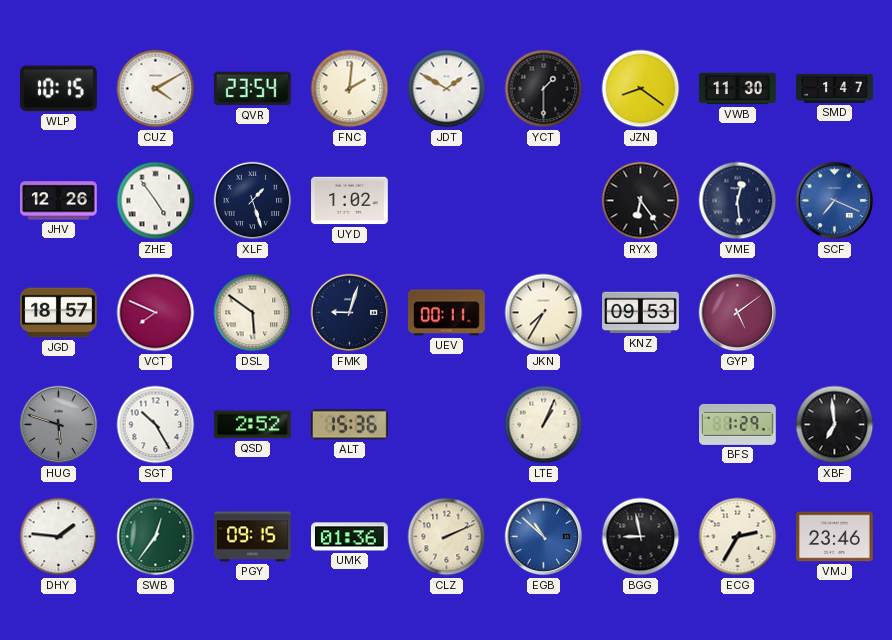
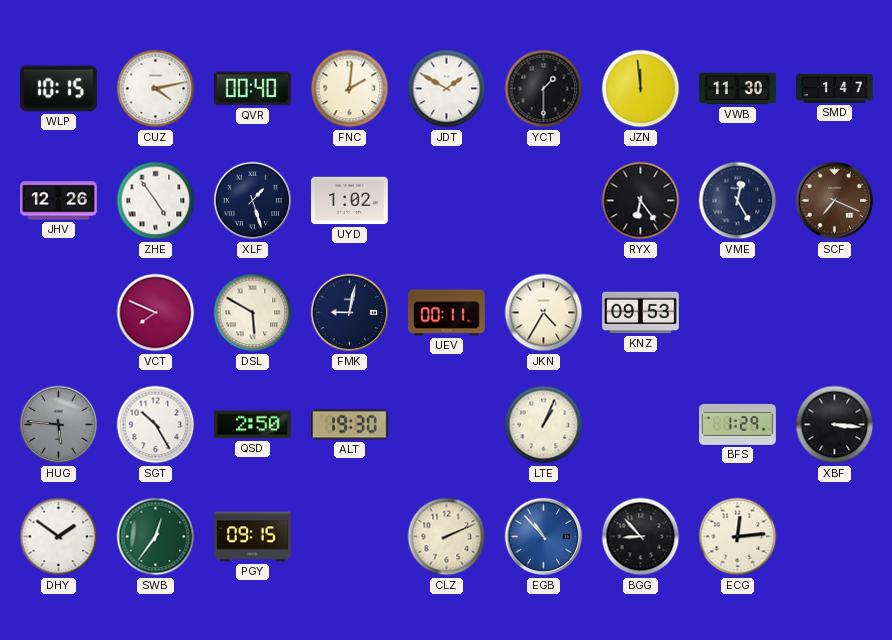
CUZ: 4:10 -> 4:13 (156, 89)
QVR: 23:54 -> 00:40 (252, 89)
JZN: 8:21 -> 11:59 (641, 89)
VME: 12:29 -> 12:25 (738, 201)
SCF dial: blue -> brown (835, 201)
JGD: 18:57 -> none (59, 313)
DSL: 5:51 -> 5:50 (253, 313)
FMK: 9:03 -> 9:02 (350, 313)
JKN: 7:35 -> 4:35 (544, 313)
GYP: 5:09 -> none (738, 313)
HUG: 5:48 -> 5:46 (59, 425)
QSD: 2:52 -> 2:50 (253, 425)
ALT: 15:36 -> 19:30 (350, 425)
XBF: 6:59 -> 3:16 (835, 425)
DHY: 1:46 -> 1:51 (59, 537)
UMK: 01:36 -> none (350, 537)
EGB: 10:52 -> 10:53 (544, 537)
BGG: 8:58 -> 8:53 (641, 537)
ECG: 2:35 -> 12:14 (738, 537)
VMJ: 23:46 -> none (835, 537)
